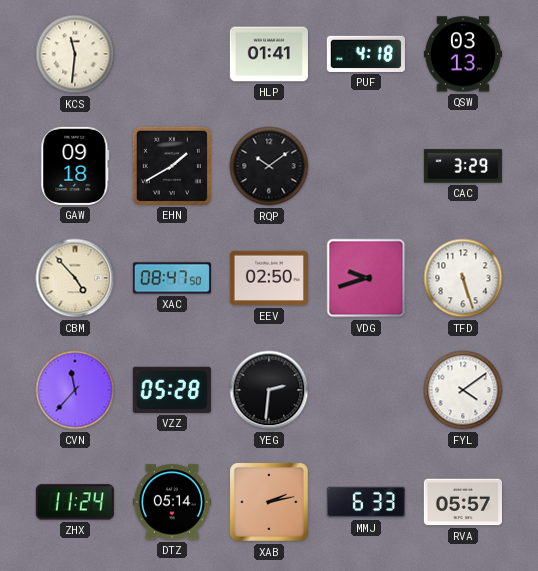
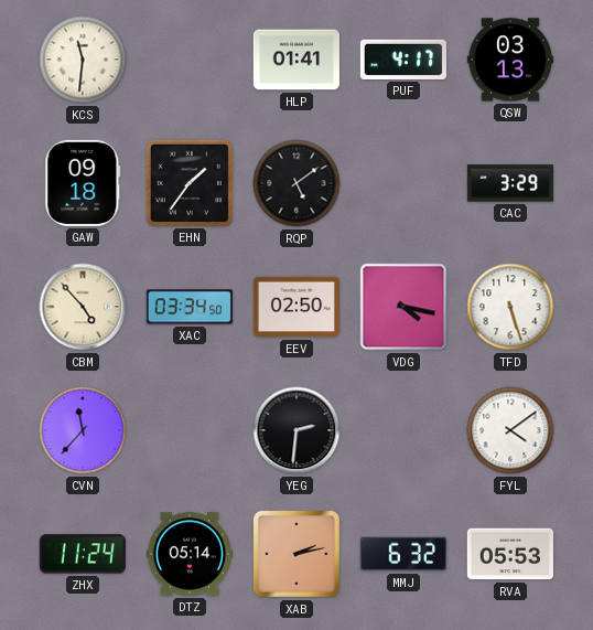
PUF: 4:18 -> 4:17 (403, 60)
EHN: 1:40 -> 1:36 (190, 183)
RQP: 10:09 -> 5:09 (296, 183)
XAC: 08:47 -> 03:34 (190, 307)
VDG: 9:42 -> 4:17 (403, 307)
VZZ: 05:28 -> none (172, 390)
MMJ: 6:33 -> 6:32 (403, 554)
RVA: 05:57 -> 05:53 (510, 554)
